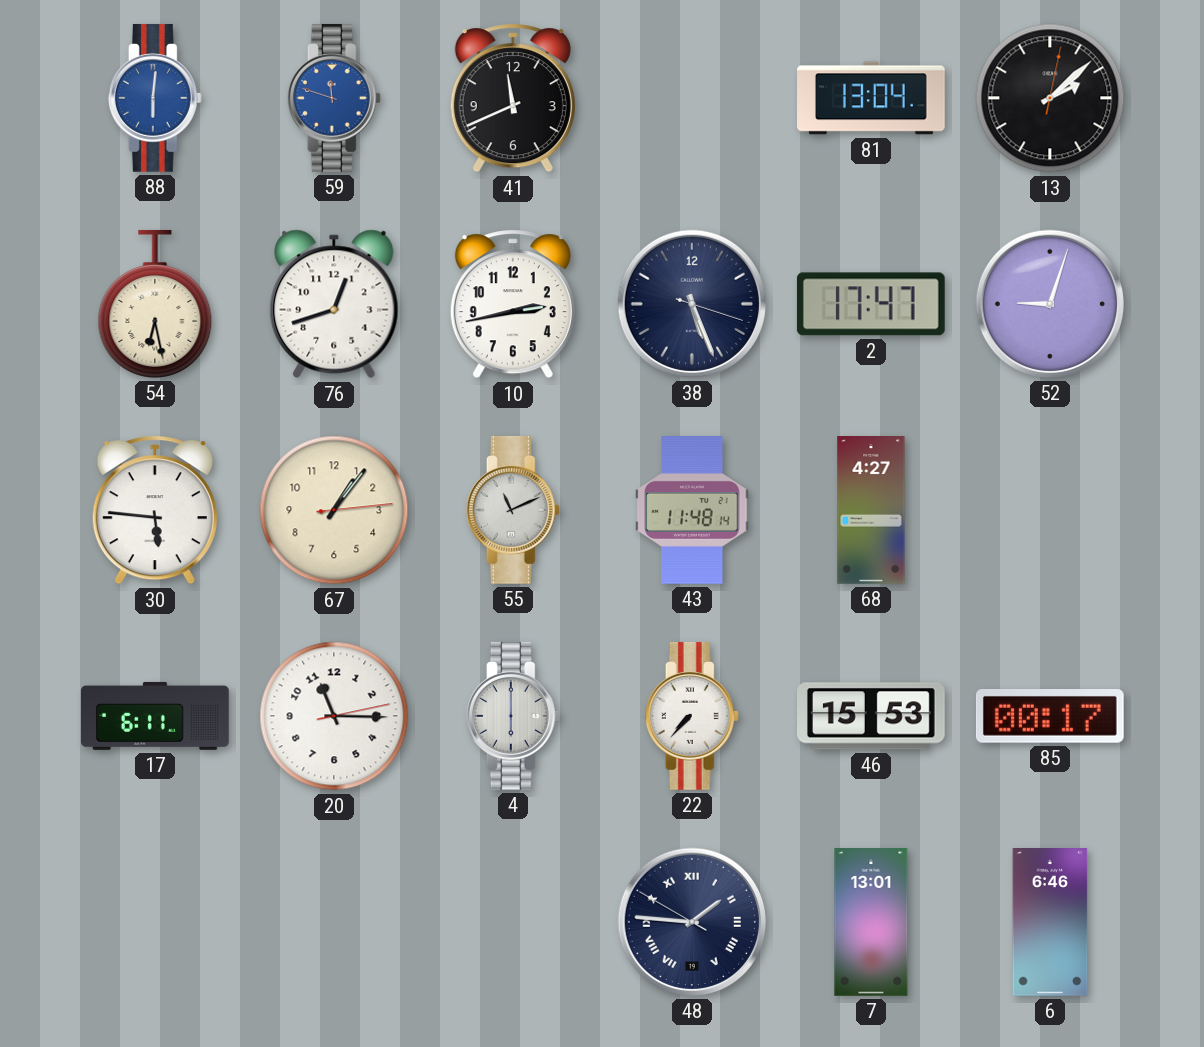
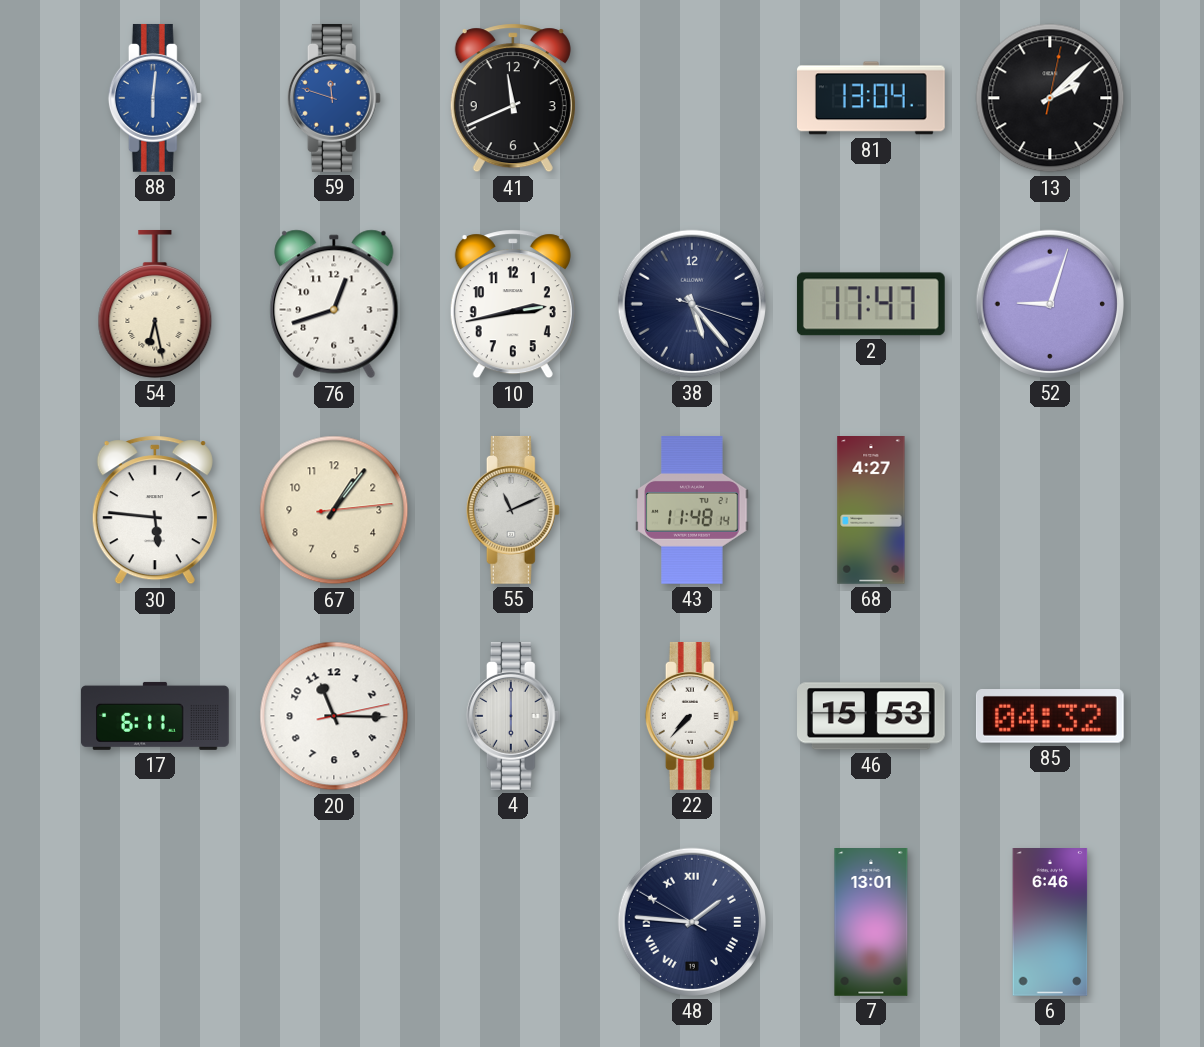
38: 5:26 -> 5:23 (692, 304)
85: 00:17 -> 04:32 (1050, 717)
